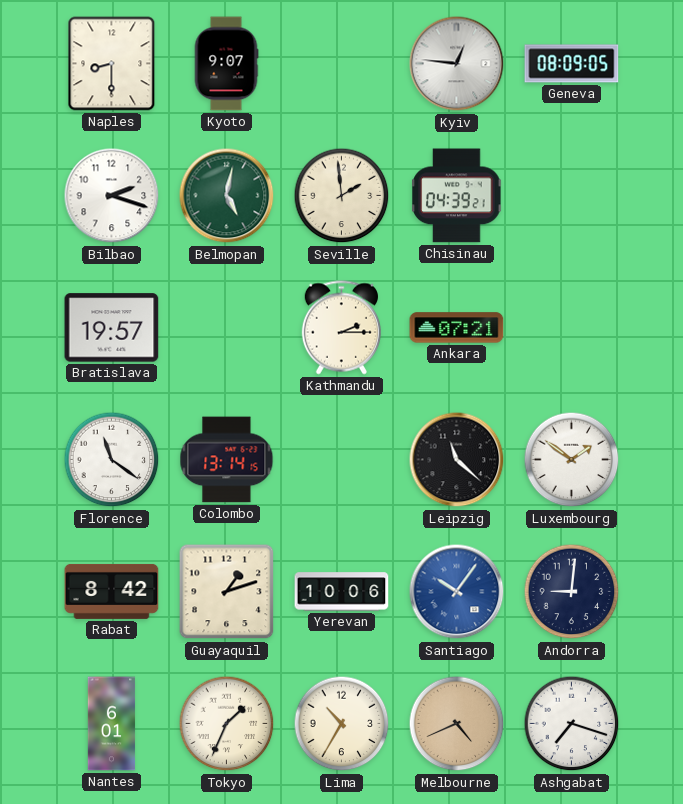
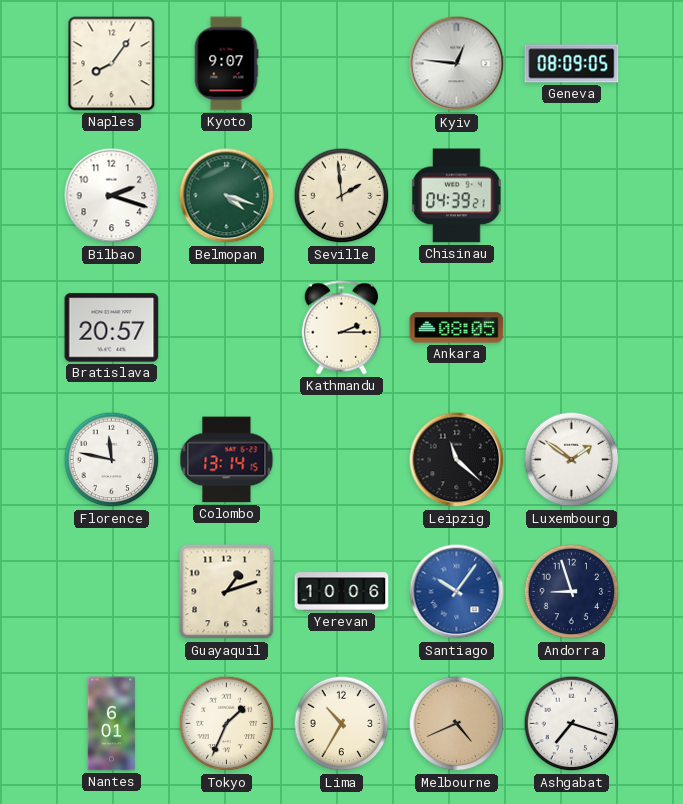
Naples: 8:30 -> 8:06 (112, 64)
Belmopan: 5:02 -> 4:18 (227, 196)
Bratislava: 19:57 -> 20:57 (112, 328)
Ankara: 07:21 -> 08:05 (457, 328)
Florence: 11:21 -> 11:47 (112, 460)
Rabat: 8:42 -> none (112, 591)
Andorra: 9:01 -> 8:57 (572, 592)
